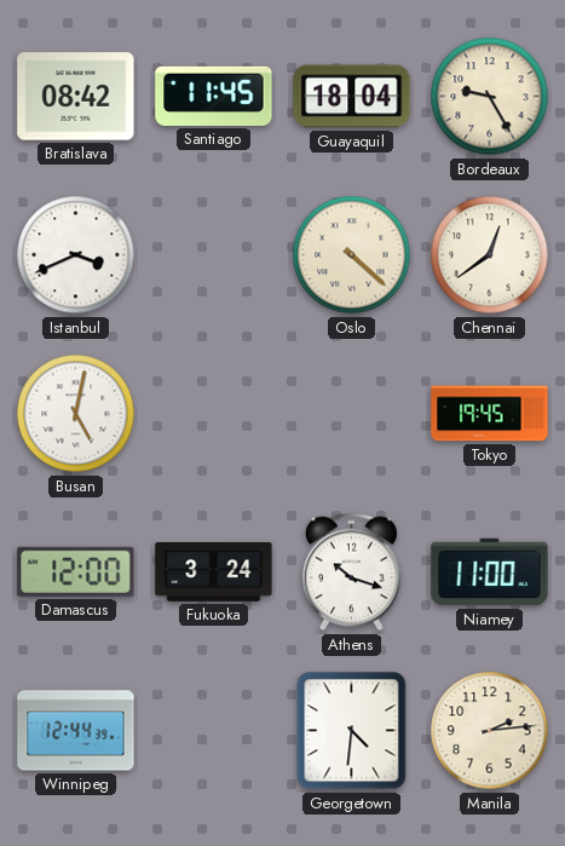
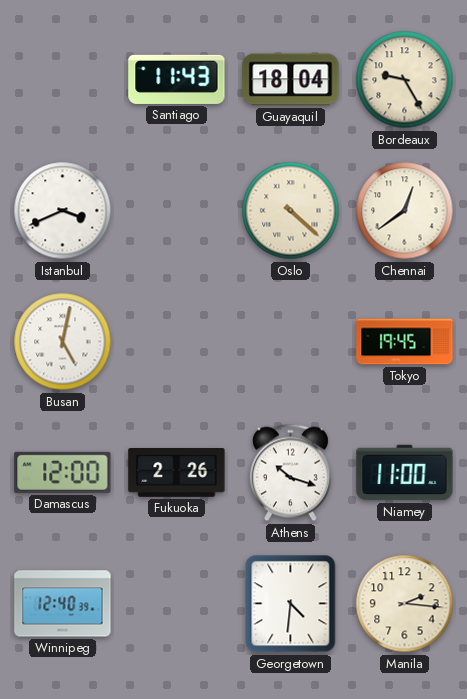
Bratislava: 08:42 -> none (76, 97)
Santiago: 11:45 -> 11:43 (177, 79)
Fukuoka: 3:24 -> 2:26 (177, 473)
Winnipeg: 12:44 -> 12:40 (63, 604)
Manila: 2:14 -> 2:16 (405, 604)
